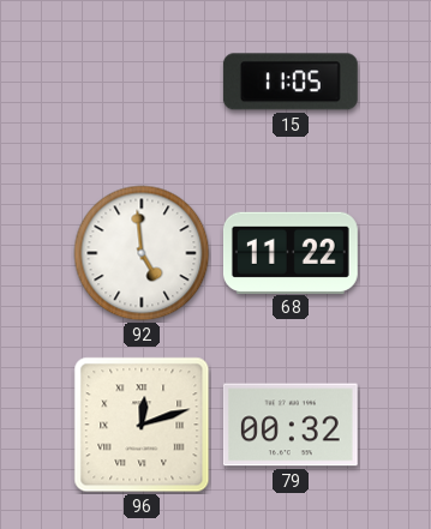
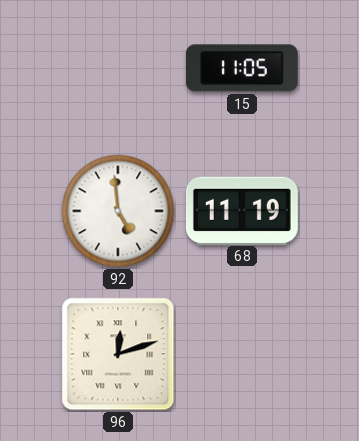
68: 11:22 -> 11:19 (242, 210)
79: 00:32 -> none (291, 425)
